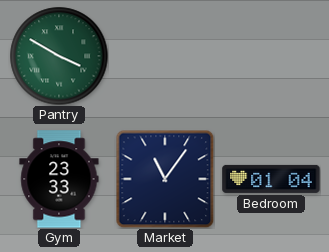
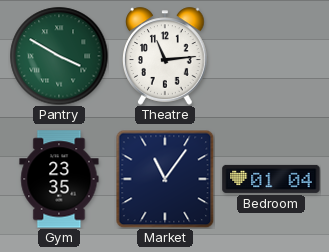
Theatre: none -> 11:14 (165, 56)
Gym: 23:33 -> 23:35 (59, 179)
